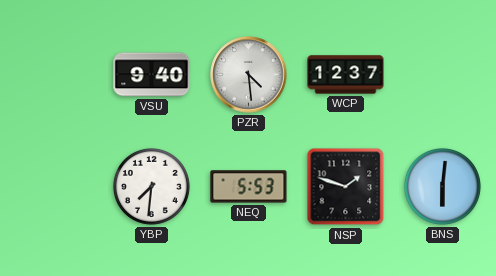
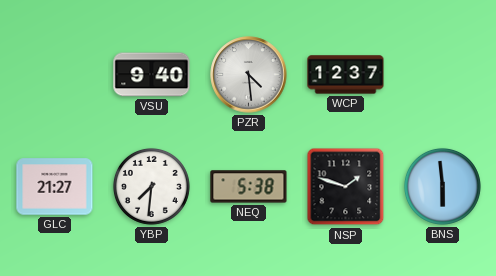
GLC: none -> 21:27 (55, 187)
NEQ: 5:53 -> 5:38 (249, 187)
BNS: 6:01 -> 5:59 (442, 186)
